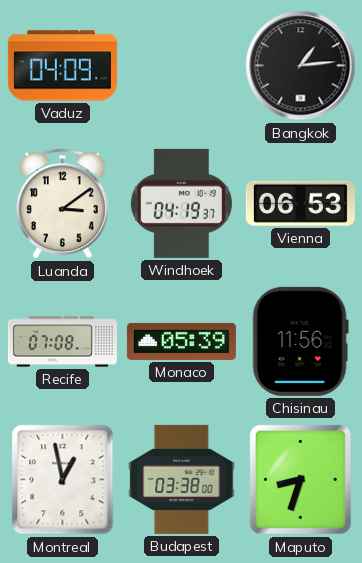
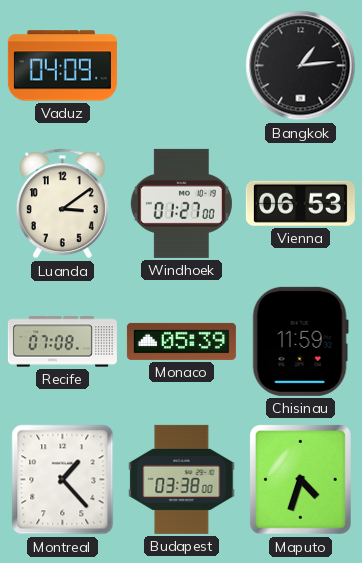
Windhoek: 04:19 -> 01:27 (181, 203)
Chisinau: 11:56 -> 11:59 (300, 341)
Montreal: 12:58 -> 1:23 (63, 480)
Maputo: 8:33 -> 4:33 (300, 479)
